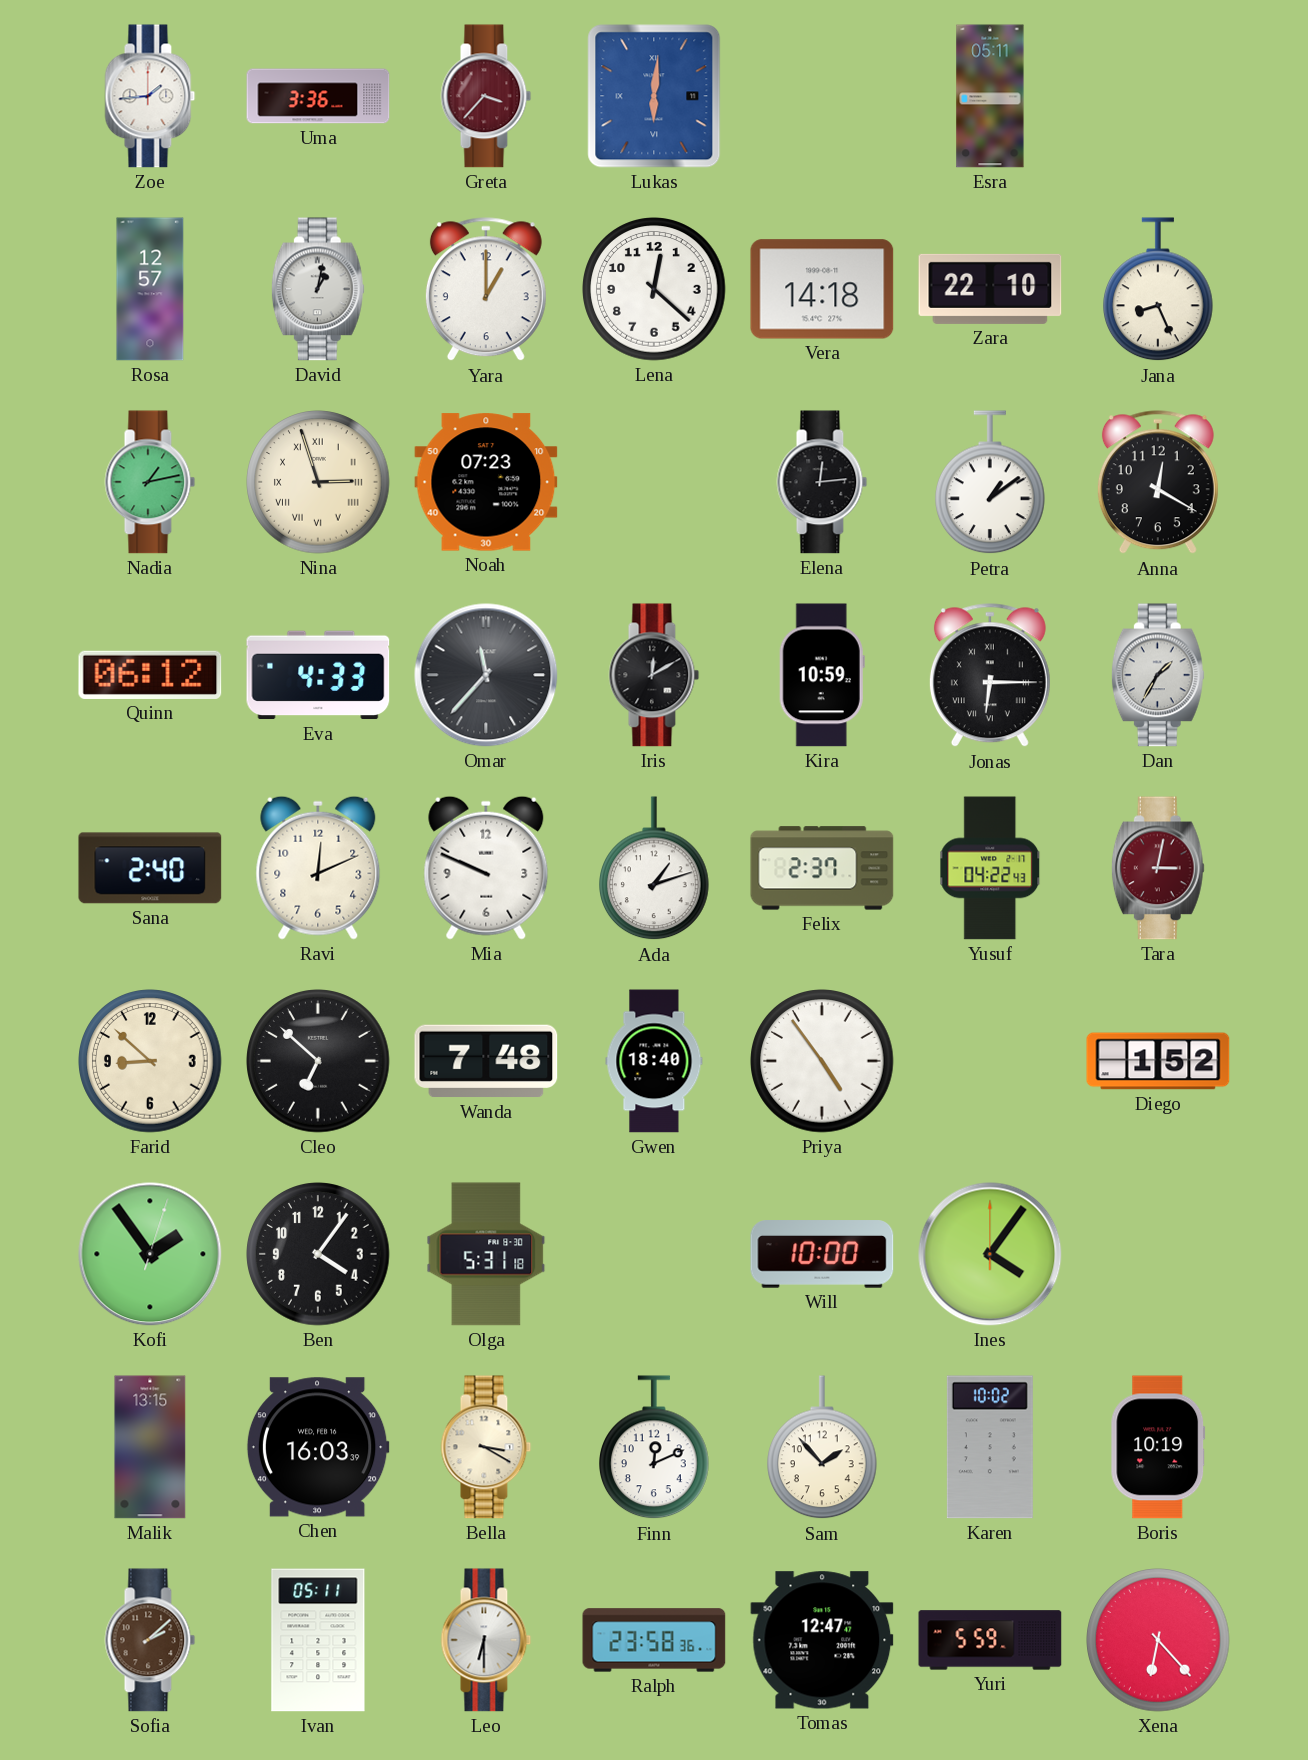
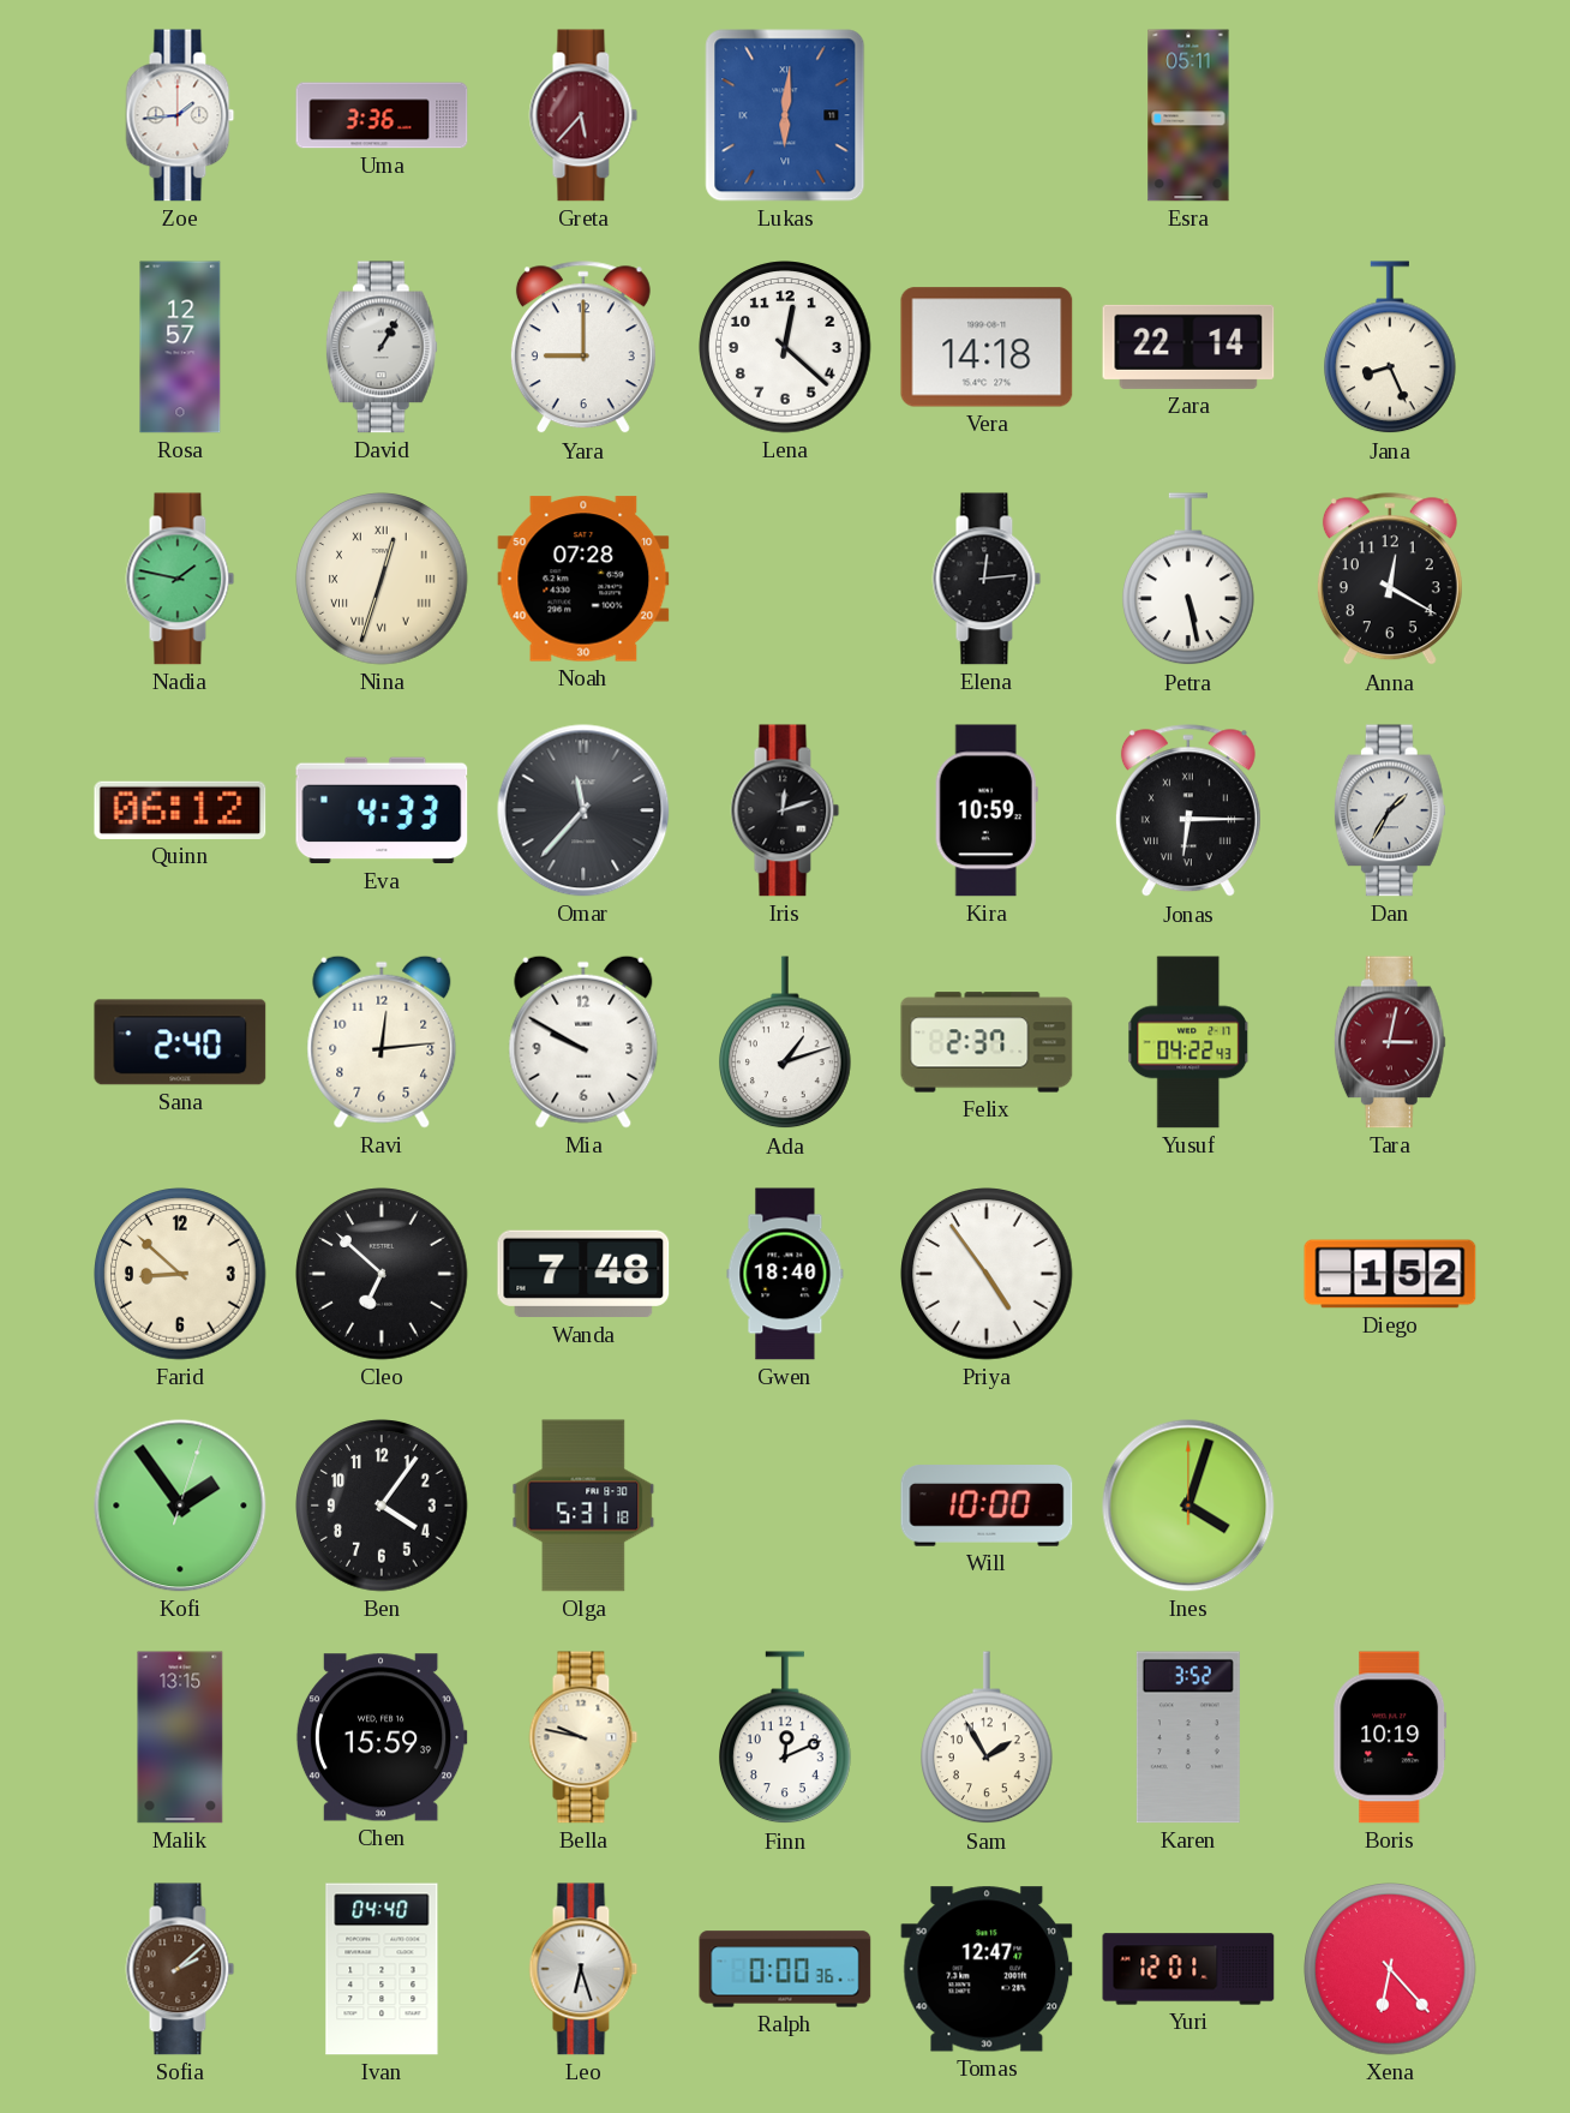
Greta: 3:37 -> 5:37 (583, 115)
David: 1:02 -> 1:05 (382, 347)
Yara: 1:00 -> 9:00 (583, 348)
Zara: 22:10 -> 22:14 (1188, 347)
Nadia: 1:13 -> 1:47 (180, 579)
Nina: 2:57 -> 12:33 (382, 579)
Noah: 07:23 -> 07:28 (583, 579)
Petra: 1:09 -> 5:28 (1190, 580)
Iris: 12:10 -> 12:12 (785, 810)
Ravi: 12:11 -> 12:14 (382, 1042)
Mia: 9:49 -> 9:50 (583, 1042)
Ines: 4:06 -> 4:03 (1188, 1506)
Chen: 16:03 -> 15:59 (382, 1737)
Bella: 3:20 -> 9:47 (583, 1737)
Sam: 1:53 -> 1:55 (988, 1738)
Karen: 10:02 -> 3:52 (1188, 1737)
Ivan: 05:11 -> 04:40 (382, 1969)
Leo: 6:30 -> 6:27 (583, 1969)
Ralph: 23:58 -> 0:00 (785, 1969)
Yuri: 5:59 -> 12:01 (1188, 1969)
